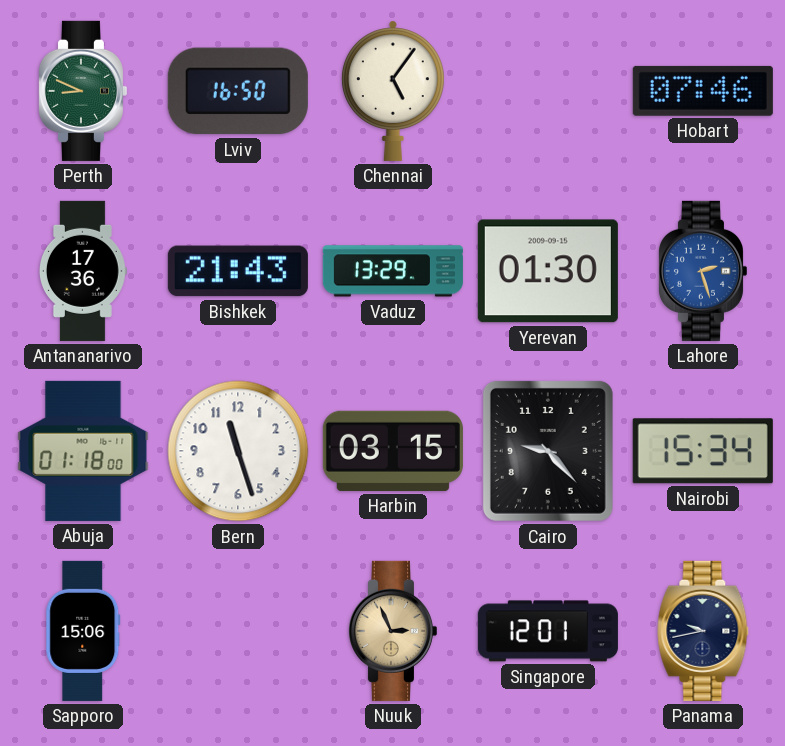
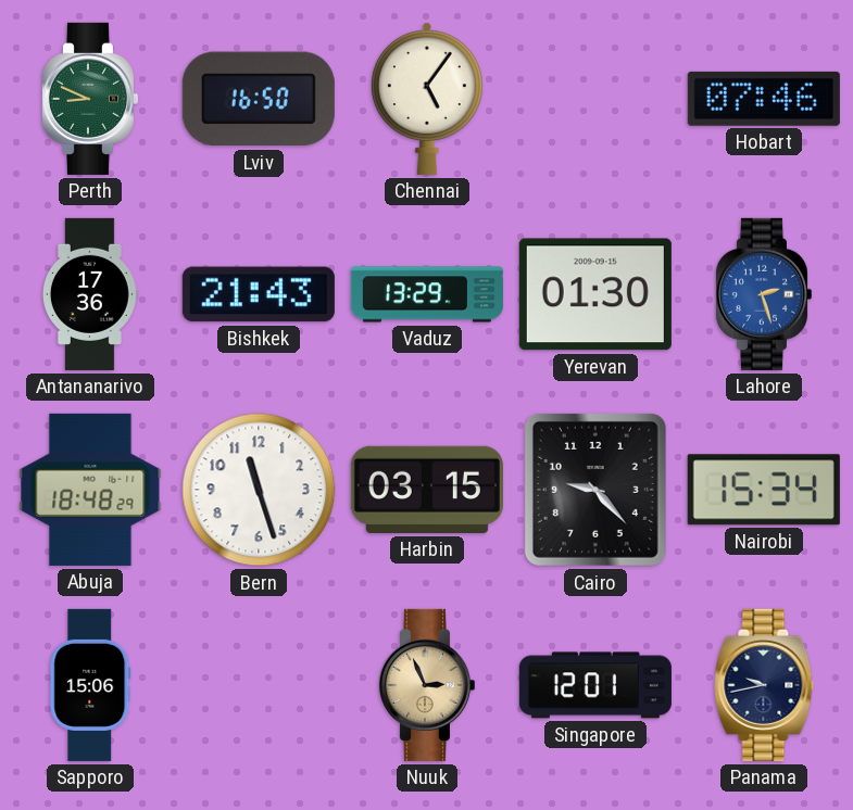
Abuja: 01:18 -> 18:48 (90, 490)
